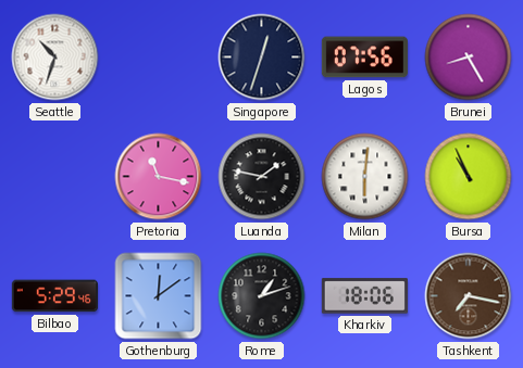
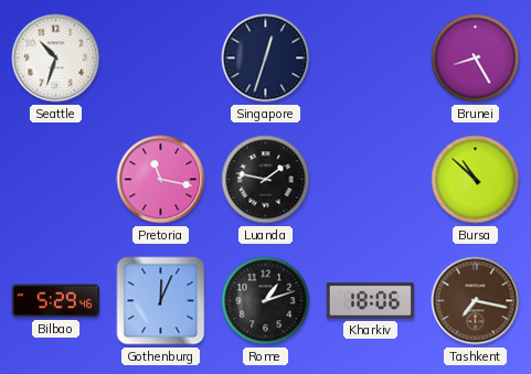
Lagos: 07:56 -> none (364, 58)
Milan: 6:01 -> none (365, 177)
Bursa: 10:56 -> 10:52 (476, 180)
Gothenburg: 12:09 -> 12:04 (161, 301)
